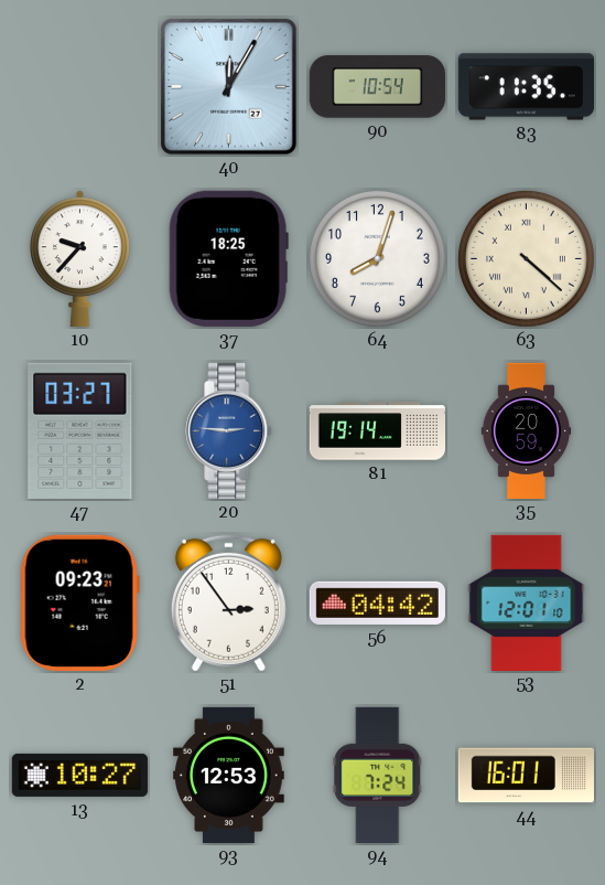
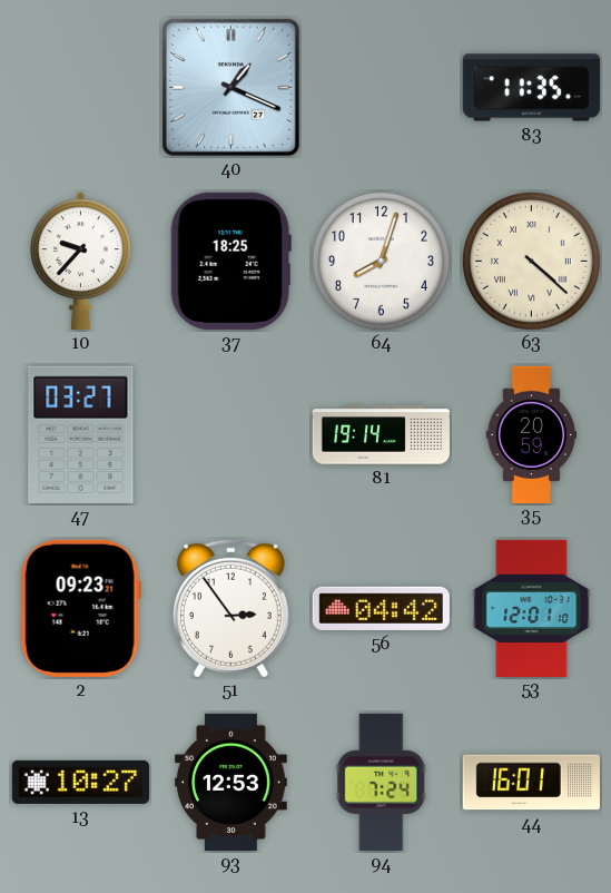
40: 12:05 -> 1:19 (230, 87)
90: 10:54 -> none (377, 87)
20: 2:46 -> none (229, 430)
